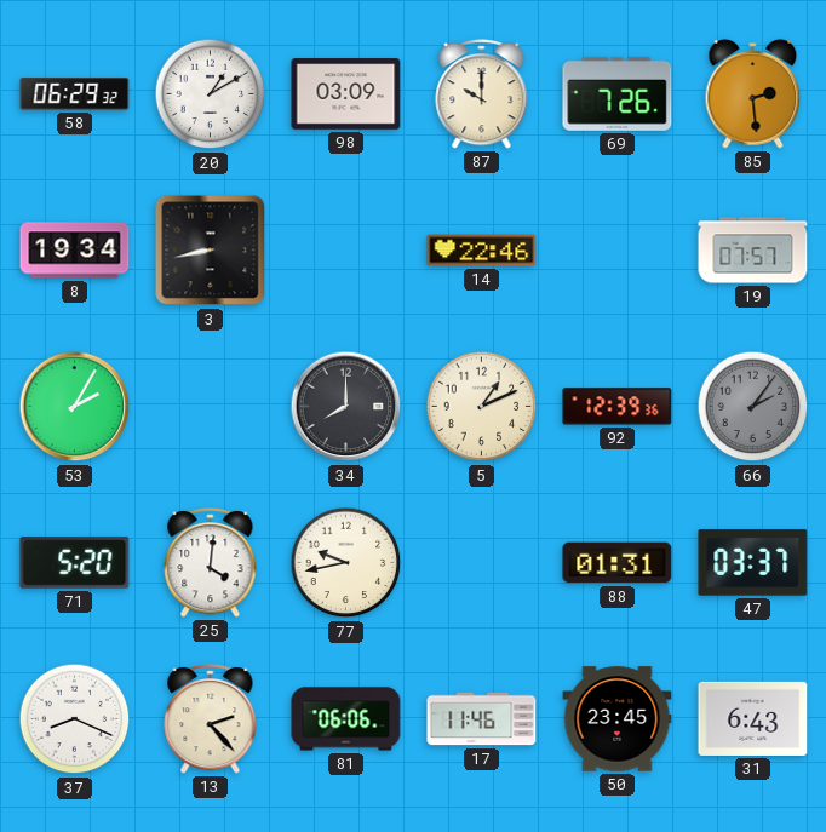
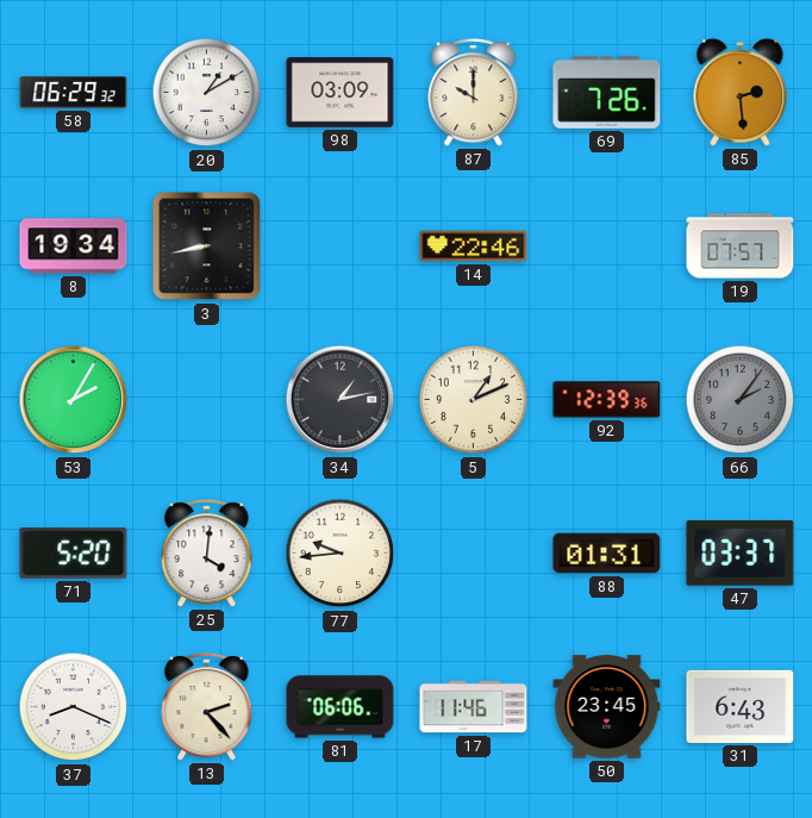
34: 8:00 -> 1:13 (341, 400)
77: 9:43 -> 9:44 (341, 554)
